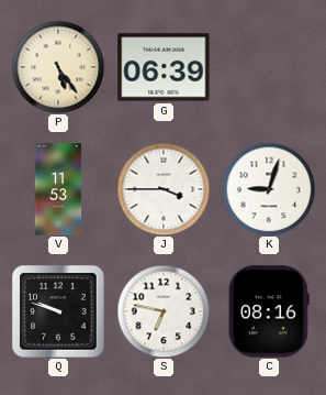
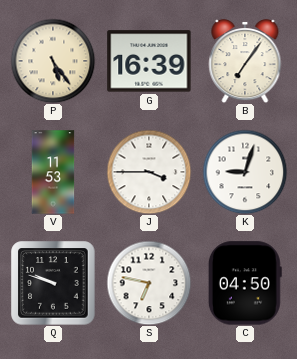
G: 06:39 -> 16:39 (149, 61)
B: none -> 7:06 (245, 62)
C: 08:16 -> 04:50 (245, 283)
